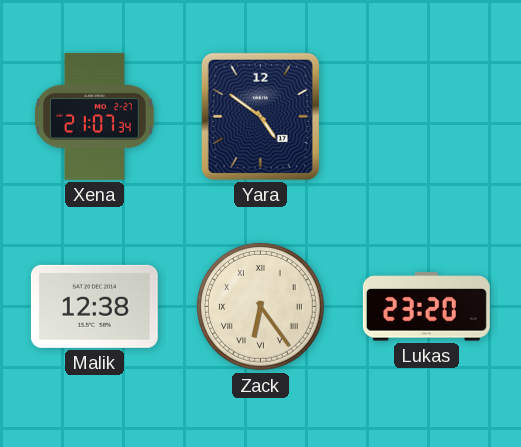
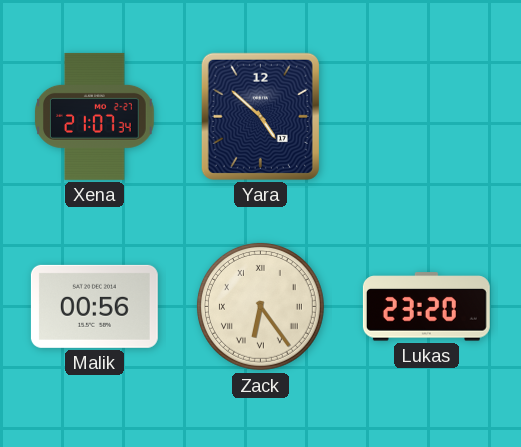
Yara: 4:51 -> 4:52 (260, 116)
Malik: 12:38 -> 00:56 (94, 306)
